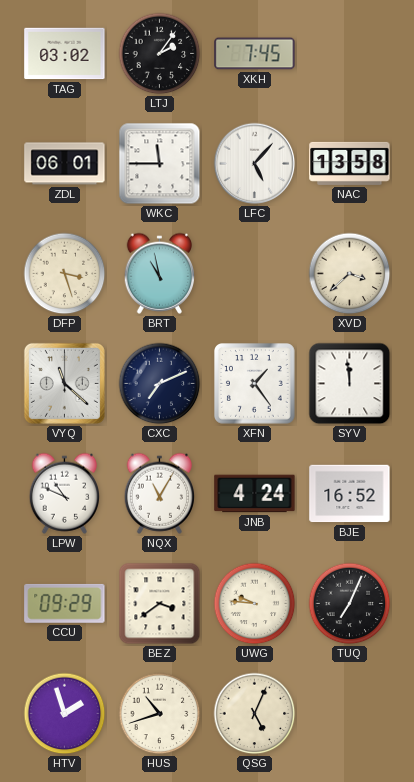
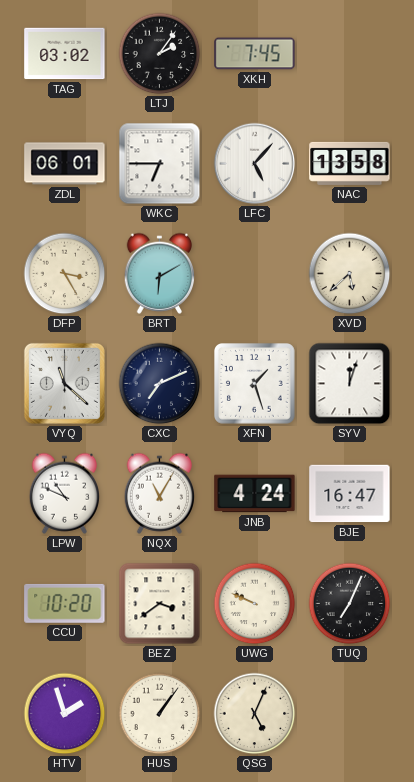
WKC: 11:45 -> 6:45 (160, 164)
DFP: 3:27 -> 3:25 (65, 274)
BRT: 10:58 -> 6:10 (160, 273)
XVD: 3:38 -> 5:38 (350, 274)
XFN: 1:24 -> 1:27 (255, 384)
SYV: 11:59 -> 12:03 (350, 384)
BJE: 16:52 -> 16:47 (350, 494)
CCU: 09:29 -> 10:20 (65, 603)
UWG: 9:46 -> 9:49 (255, 604)
HUS: 10:42 -> 1:06 (160, 714)
